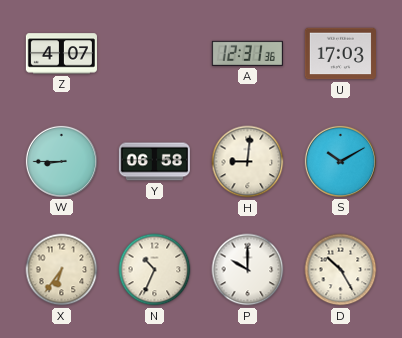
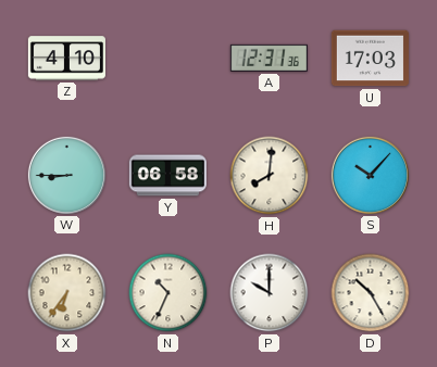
Z: 4:07 -> 4:10 (66, 59)
H: 9:01 -> 8:01 (270, 176)
S: 10:10 -> 10:07 (370, 175)
